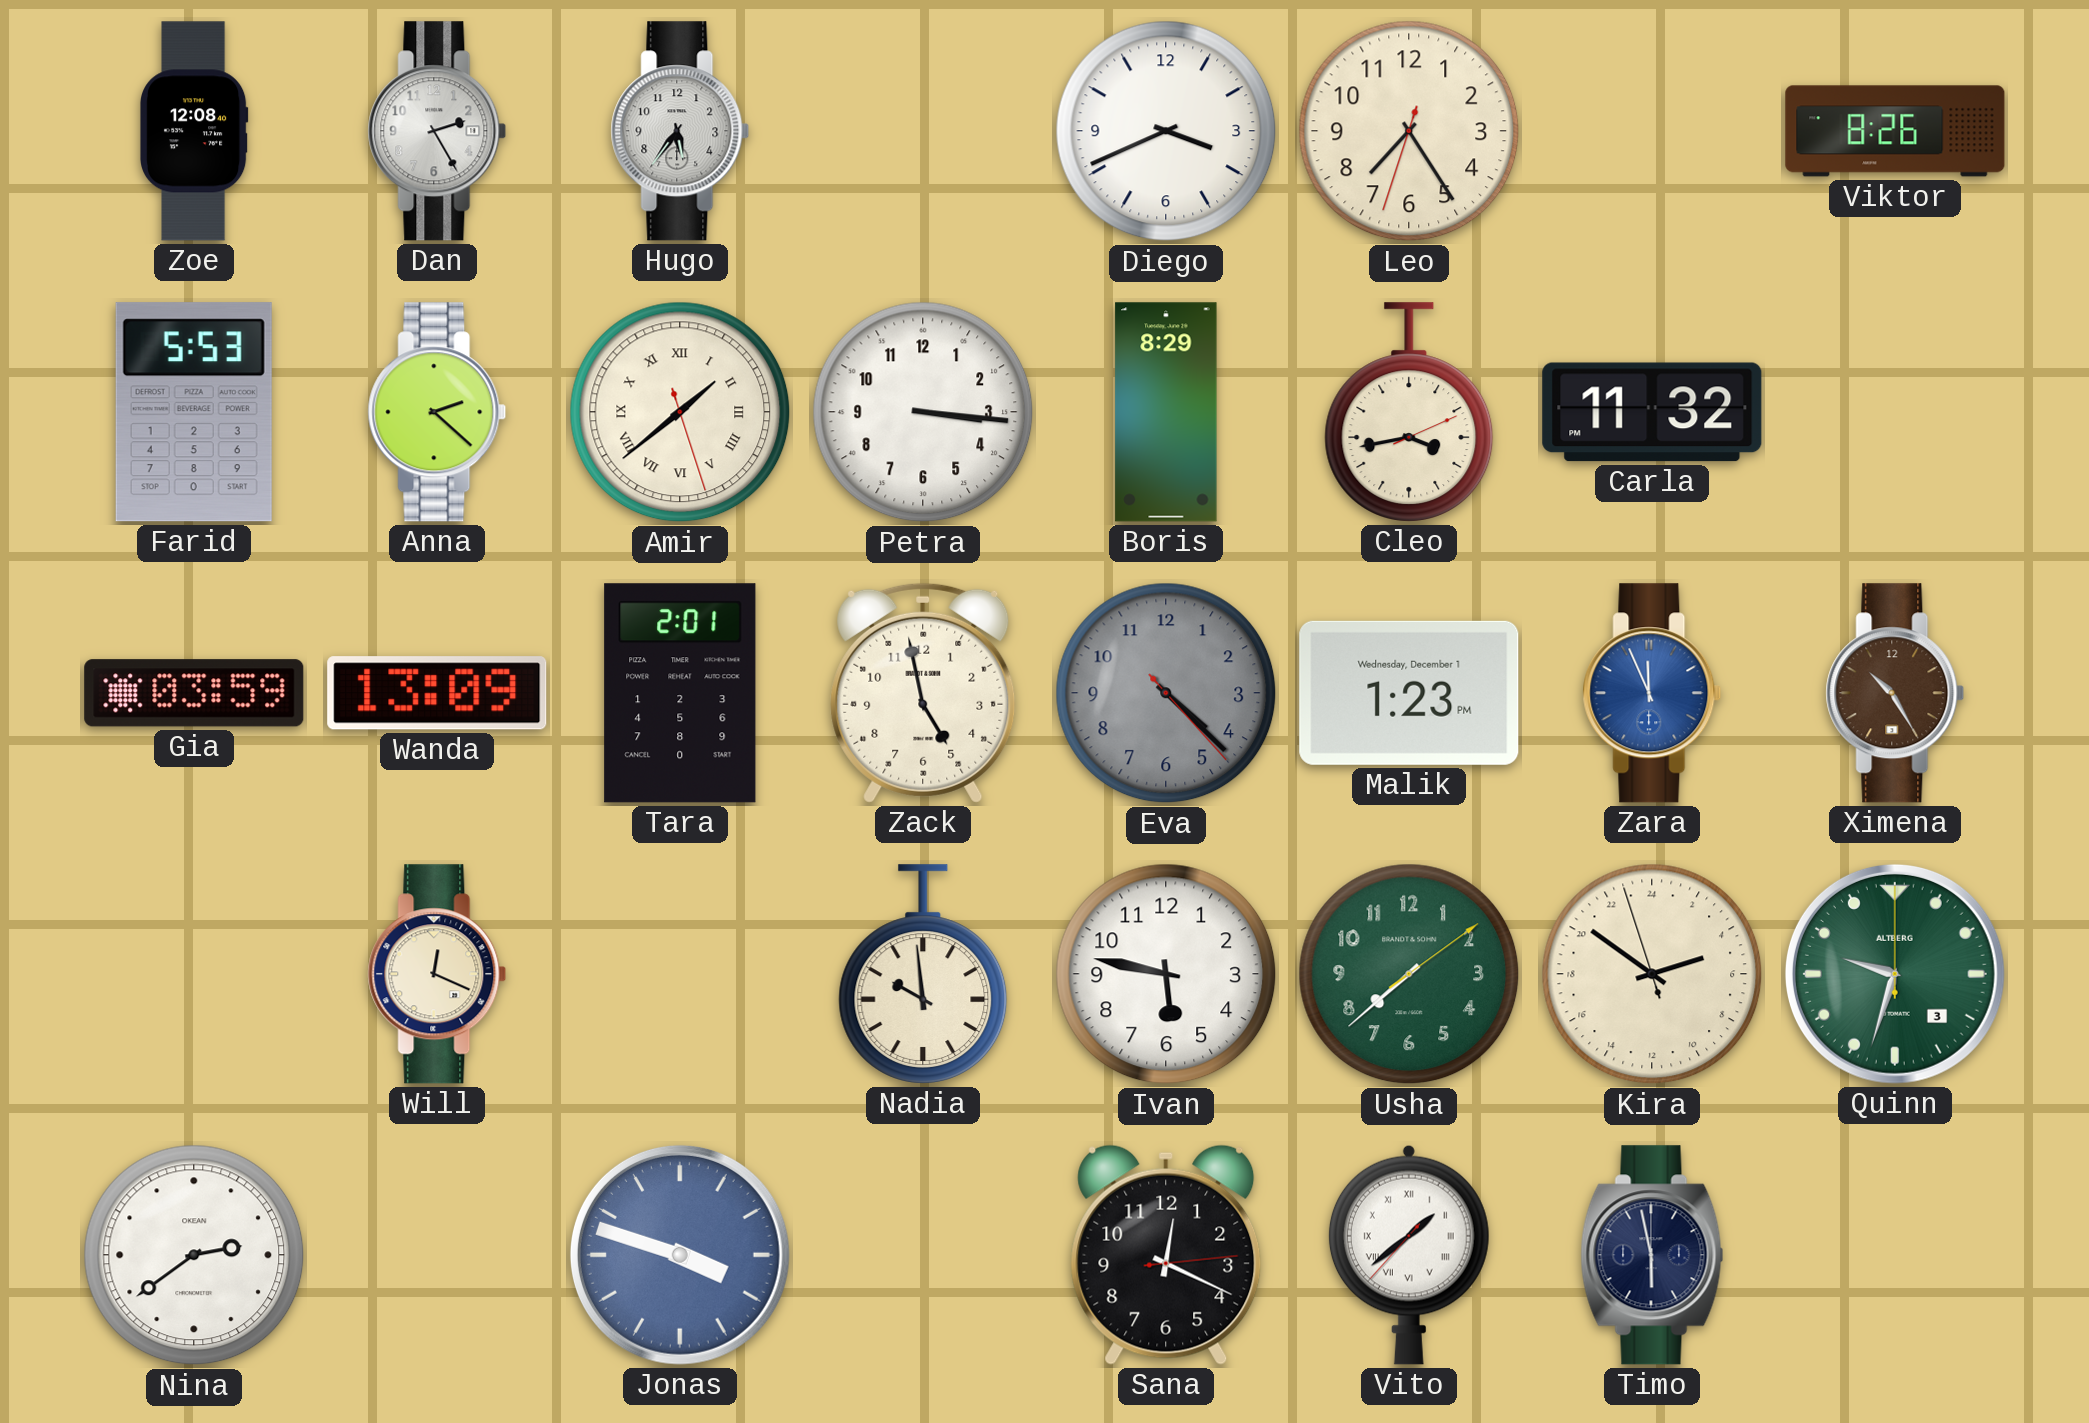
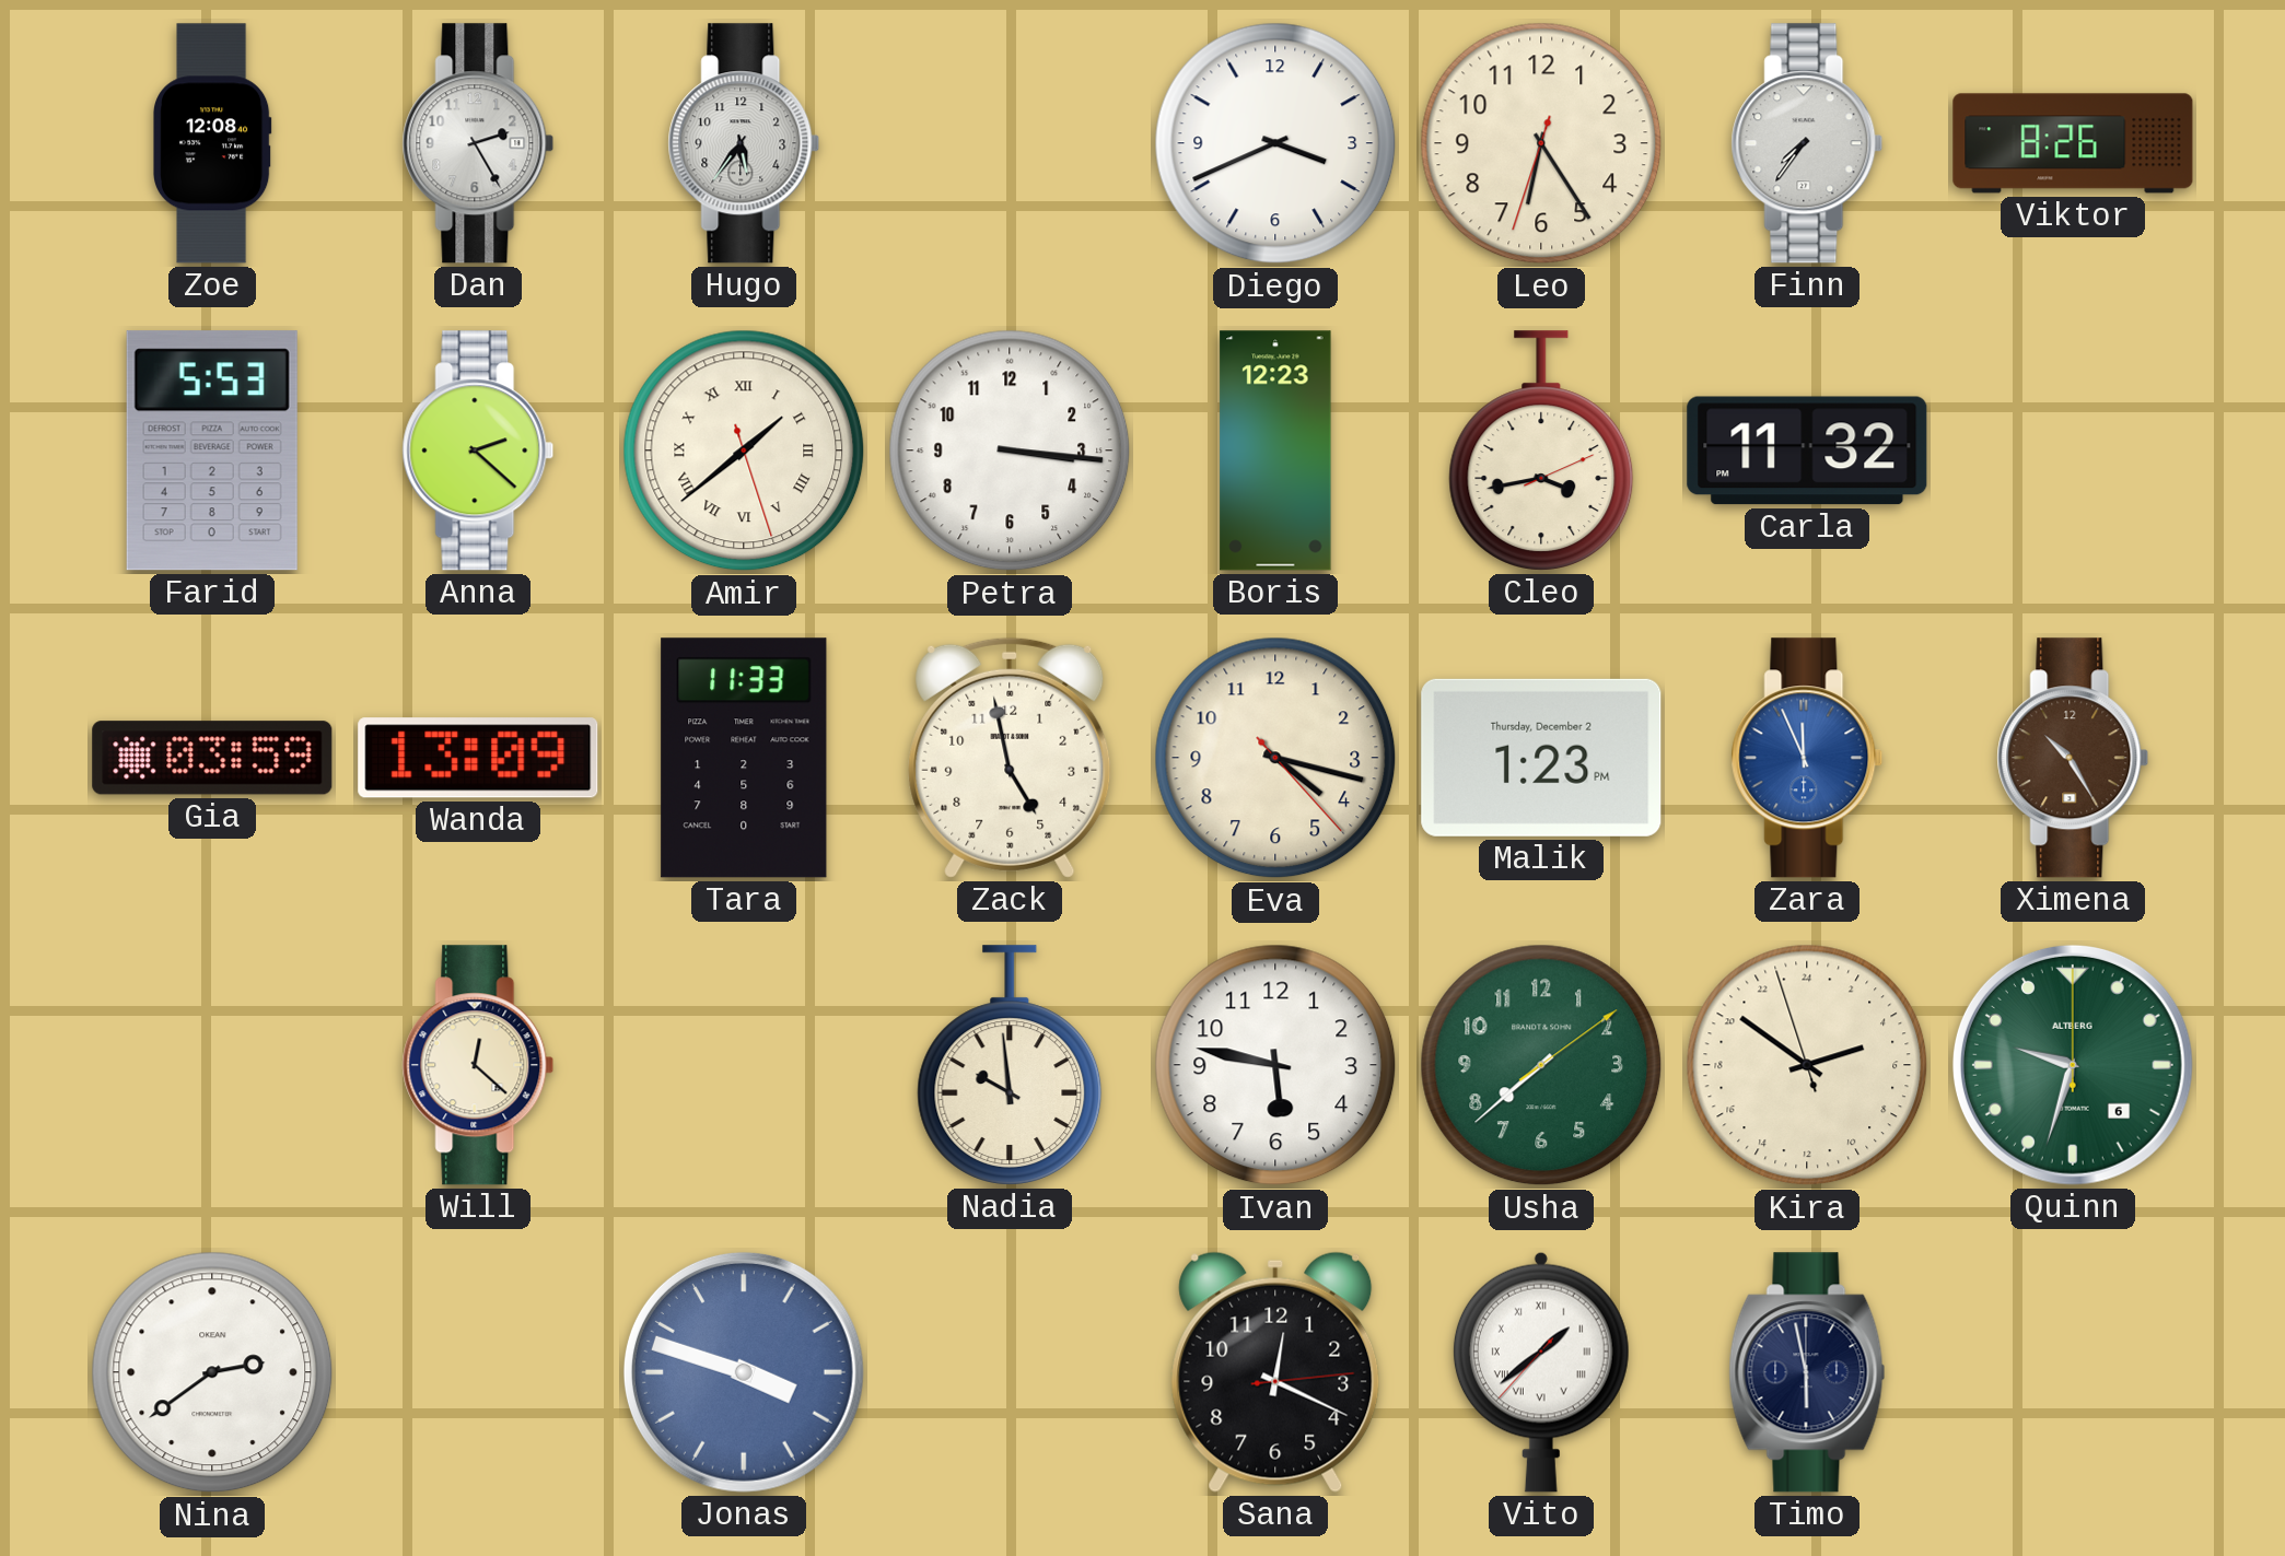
Leo: 7:24 -> 6:24 (1541, 143)
Finn: none -> 7:36 (1807, 143)
Boris: 8:29 -> 12:23 (1275, 451)
Tara: 2:01 -> 11:33 (744, 758)
Eva: 4:22 -> 4:17 (1275, 758)
Eva dial: grey -> cream (1275, 758)
Malik date: Wednesday, December 1 -> Thursday, December 2 (1541, 758)
Will: 12:19 -> 12:22 (478, 1065)
Quinn date: 3 -> 6 (2073, 1065)
